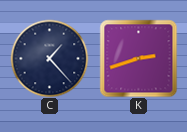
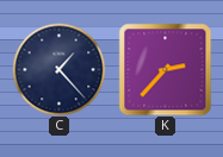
K: 2:42 -> 2:37 (165, 69)
